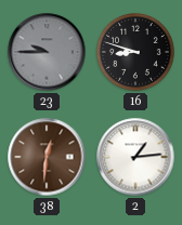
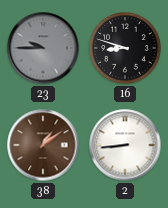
38: 12:31 -> 1:09 (43, 145)
2: 1:14 -> 8:44 (125, 145)
